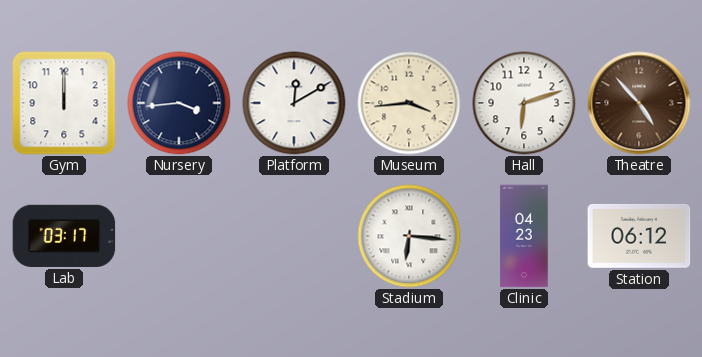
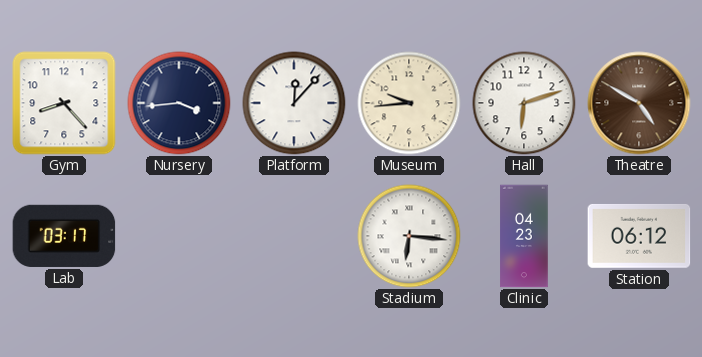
Gym: 12:00 -> 8:23 (64, 103)
Platform: 12:10 -> 12:07 (294, 103)
Museum: 3:44 -> 9:44 (409, 103)
Theatre: 4:53 -> 4:50 (639, 103)
